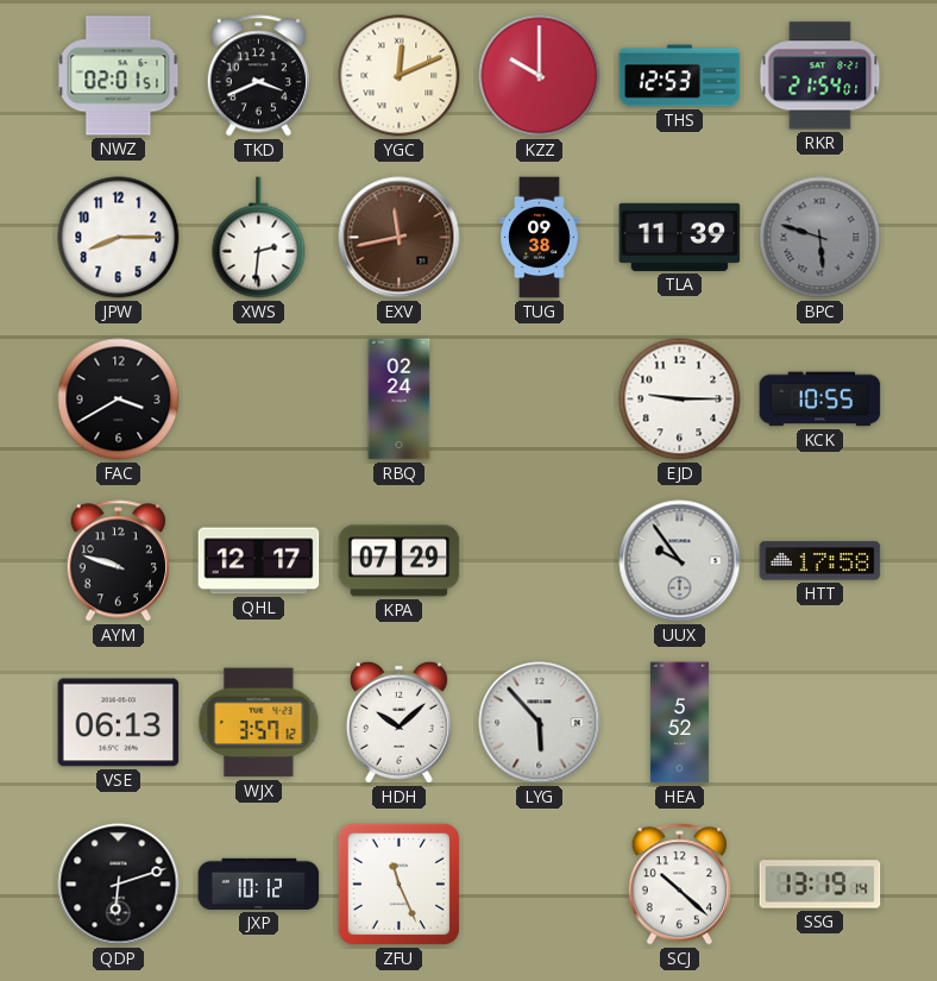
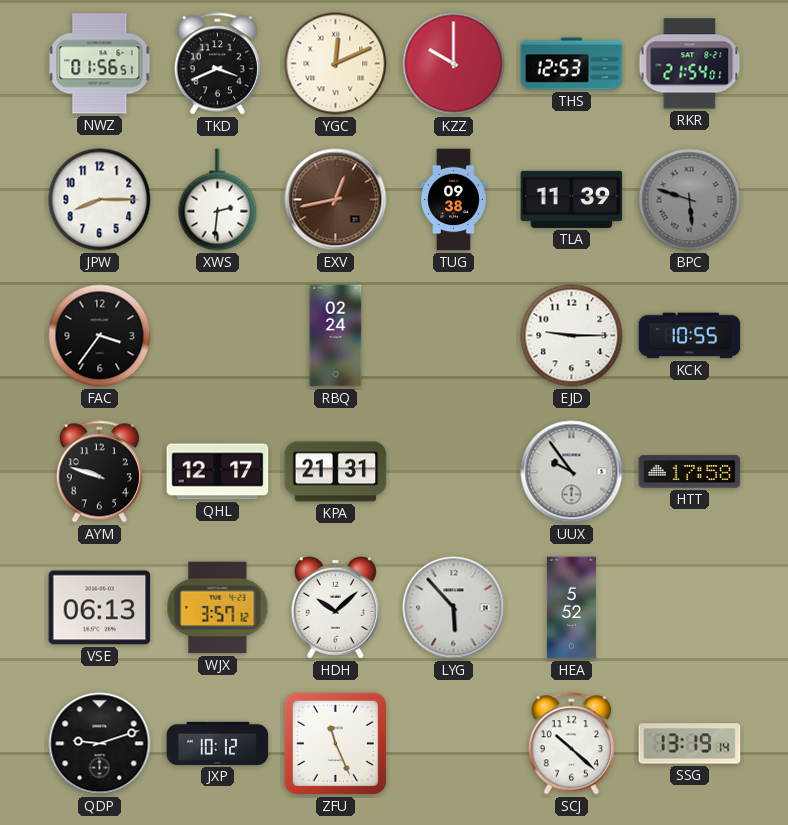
NWZ: 02:01 -> 01:56 (100, 64)
EXV: 11:43 -> 12:43 (336, 200)
FAC: 3:40 -> 3:36 (100, 336)
KPA: 07:29 -> 21:31 (336, 472)
QDP: 6:12 -> 9:12 (100, 744)
